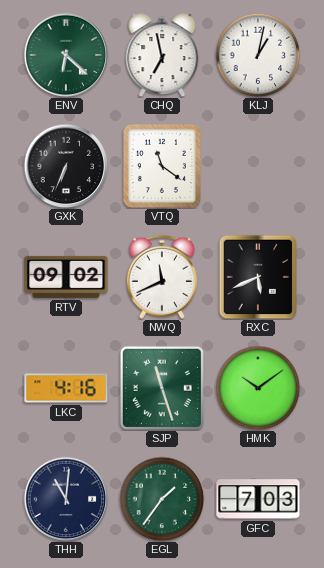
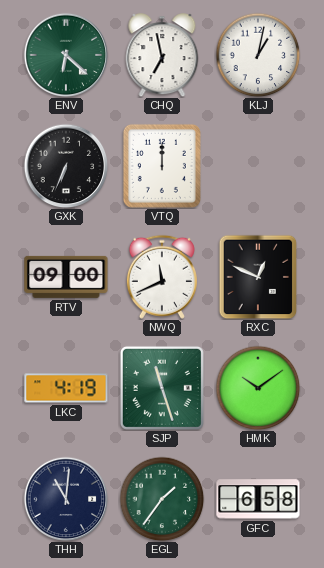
VTQ: 11:21 -> 12:00 (162, 166)
RTV: 09:02 -> 09:00 (66, 277)
RXC: 5:41 -> 12:49 (258, 277)
LKC: 4:16 -> 4:19 (66, 388)
GFC: 7:03 -> 6:58 (258, 499)
